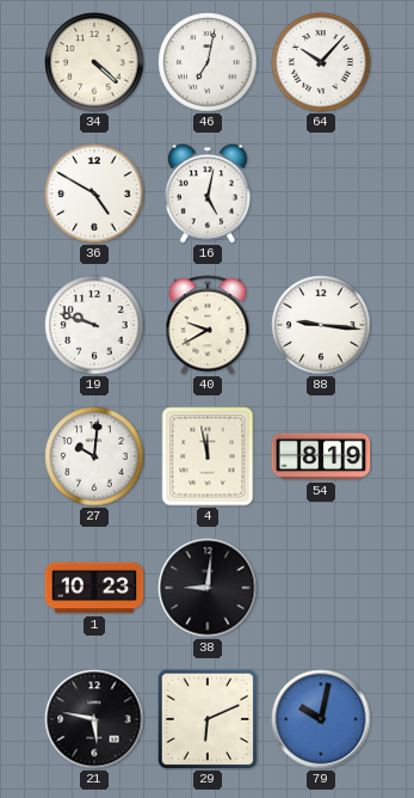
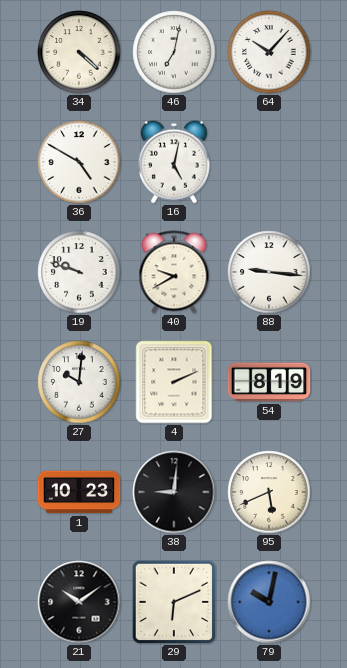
4: 11:58 -> 2:11 (174, 382)
95: none -> 5:41 (269, 492)
21: 5:47 -> 10:09 (79, 602)
